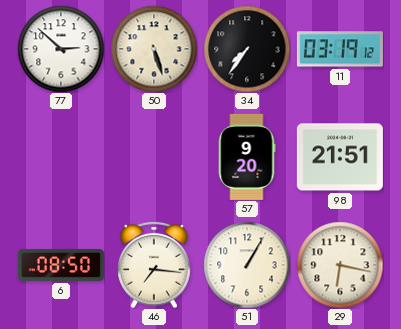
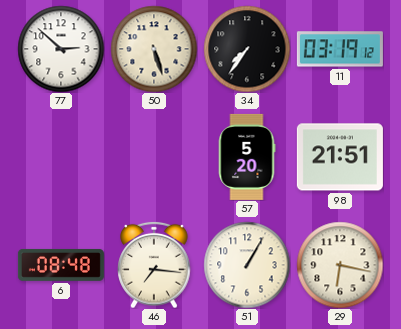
57: 9:20 -> 5:20 (247, 157)
6: 08:50 -> 08:48 (61, 265)
